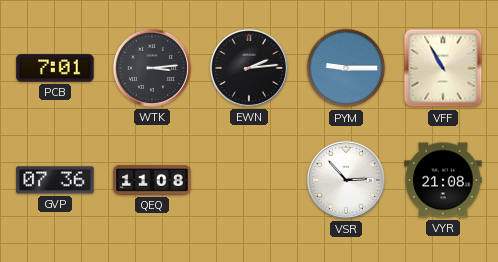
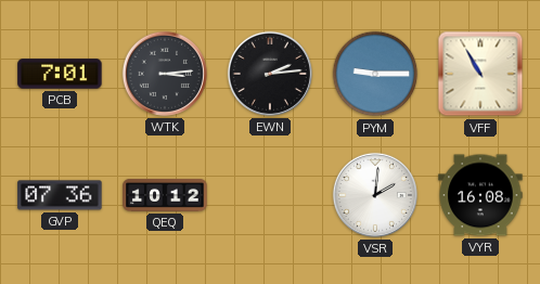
QEQ: 11:08 -> 10:12 (165, 195)
VSR: 2:53 -> 2:01 (375, 195)
VYR: 21:08 -> 16:08 (480, 195)
